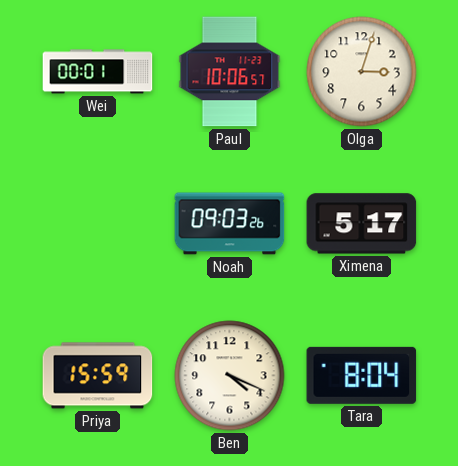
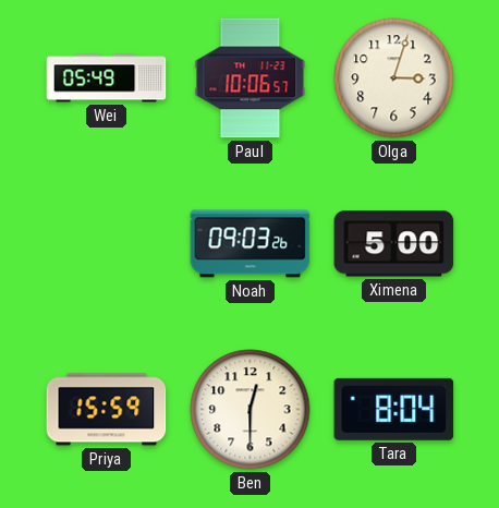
Wei: 00:01 -> 05:49 (107, 78)
Ximena: 5:17 -> 5:00 (394, 244)
Ben: 4:19 -> 12:30 (251, 410)
